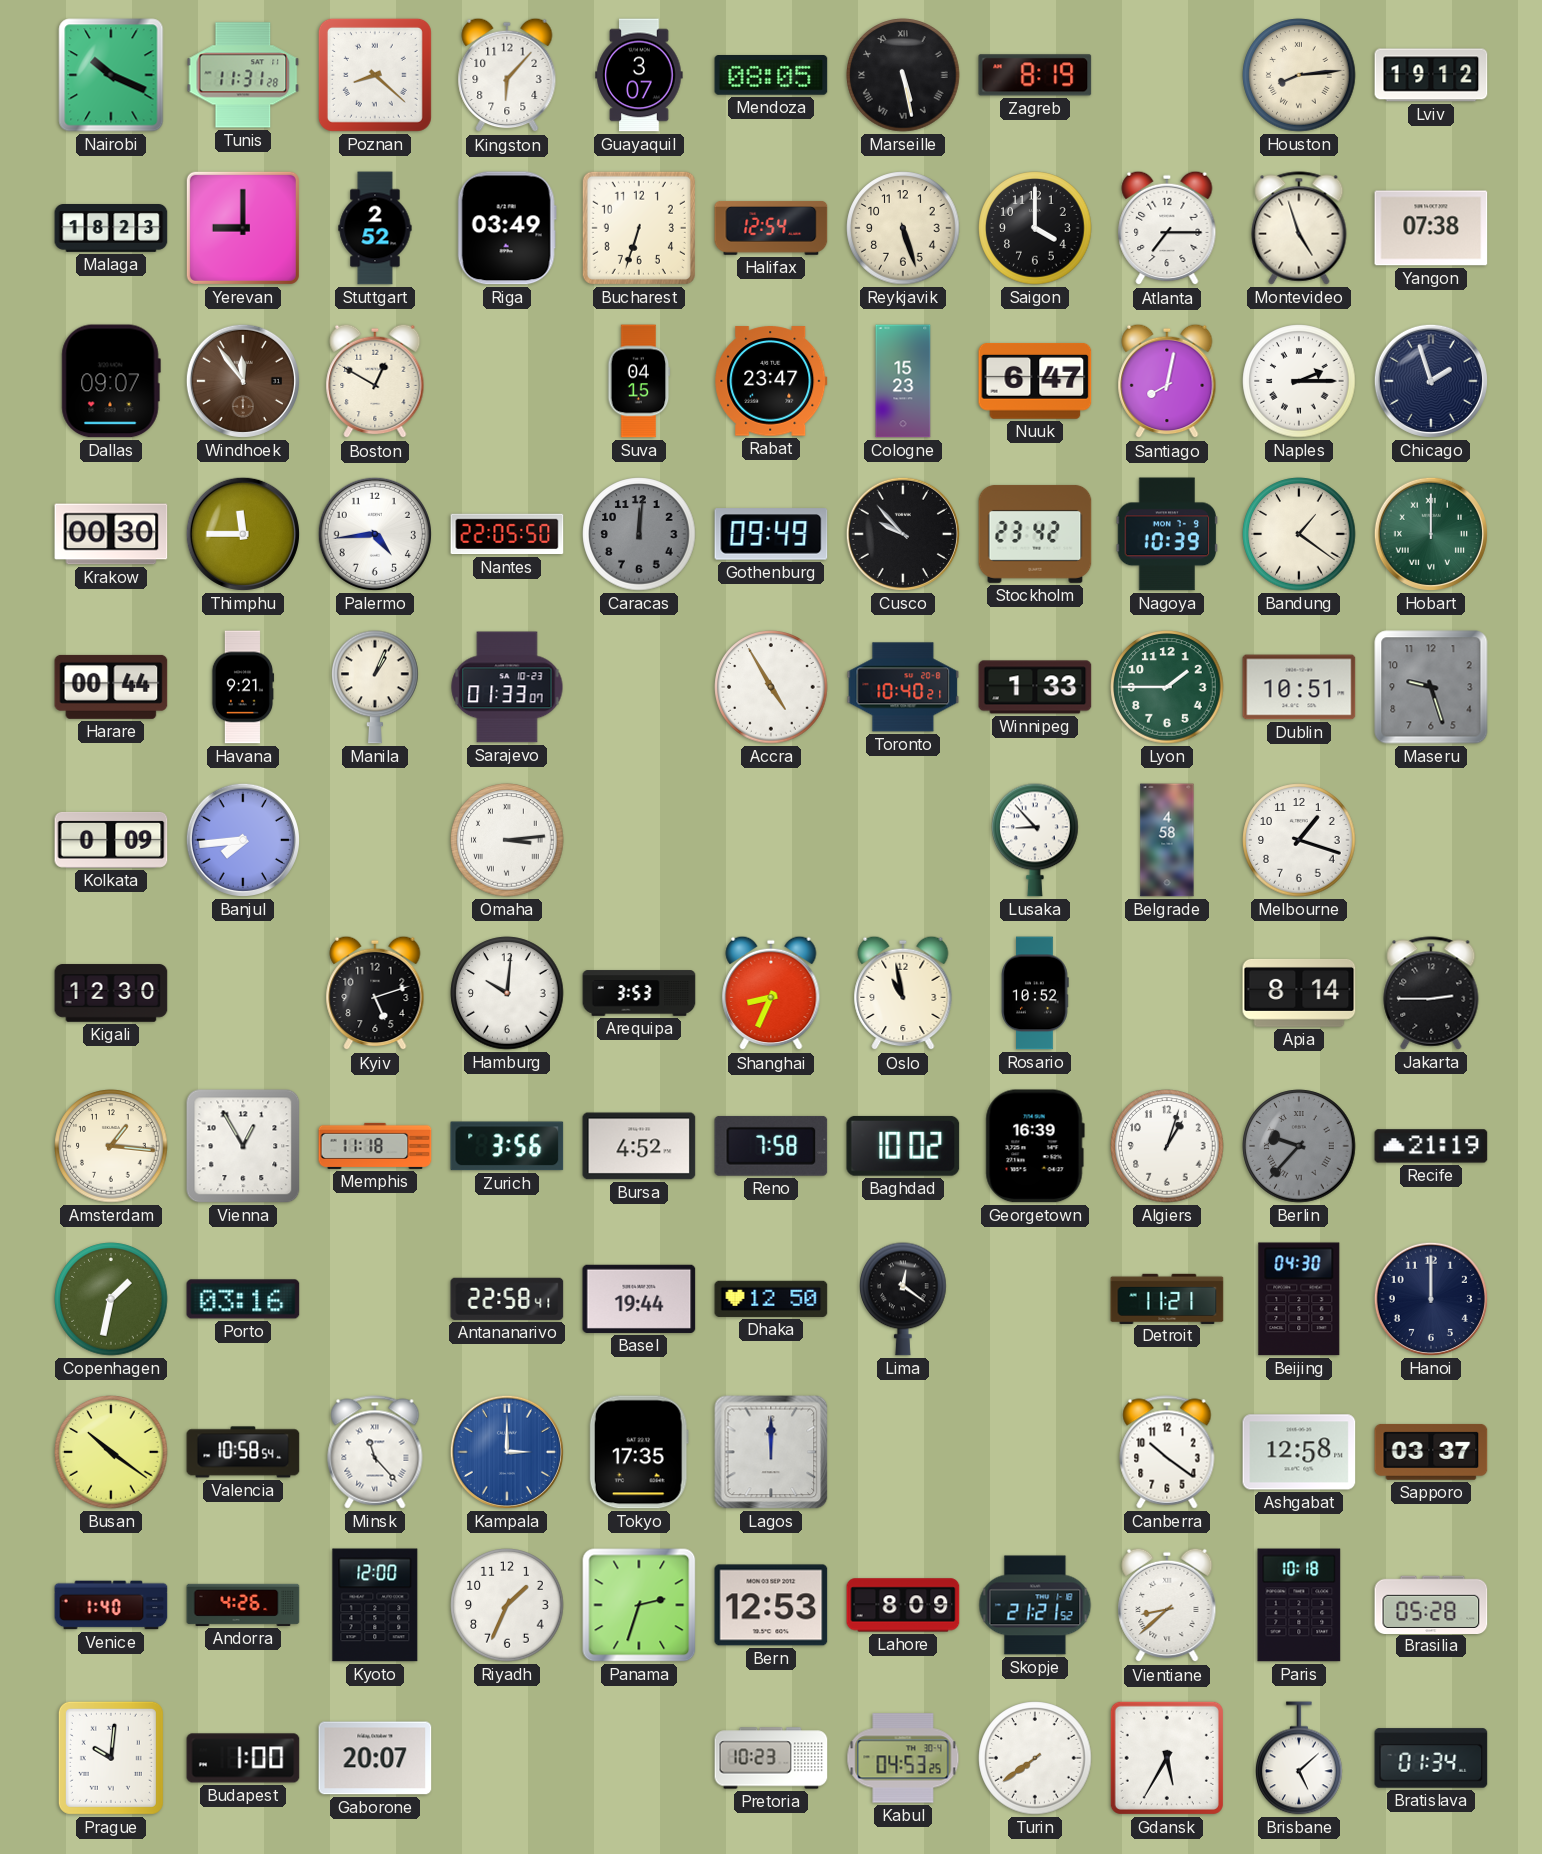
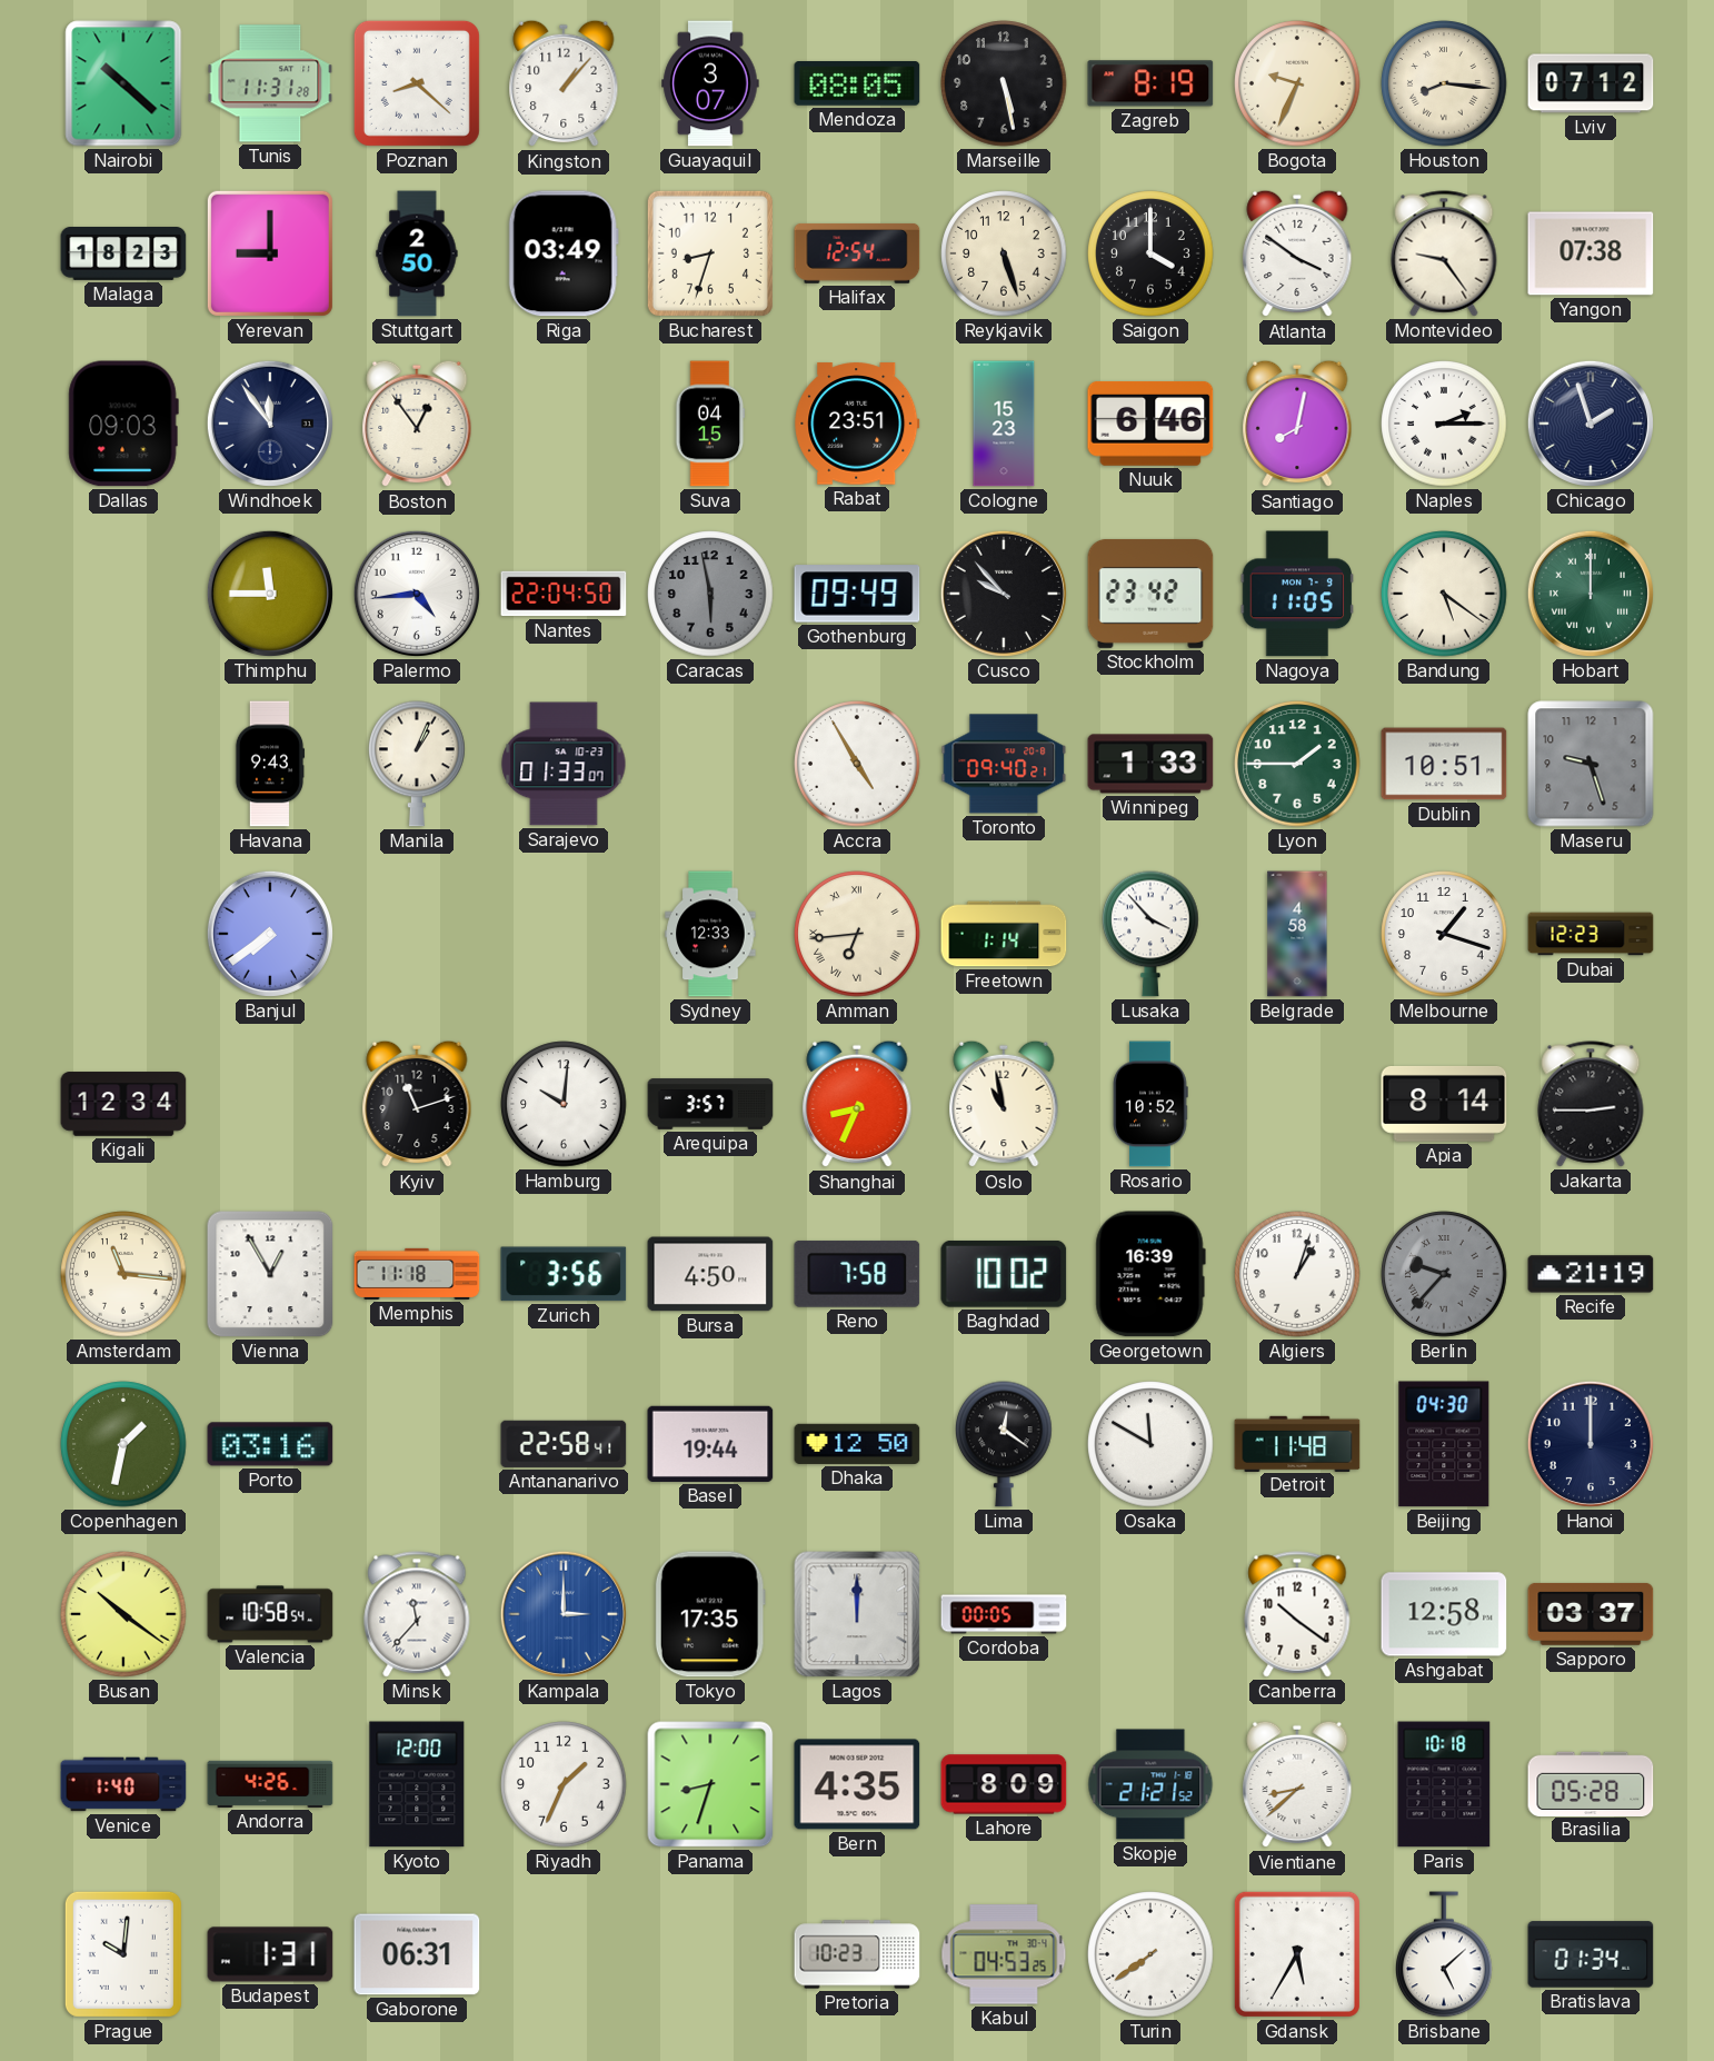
Nairobi: 10:19 -> 10:22 (123, 83)
Kingston: 6:07 -> 1:07 (564, 83)
Marseille numerals: Roman -> Arabic (1004, 83)
Bogota: none -> 9:34 (1297, 83)
Houston: 8:14 -> 8:16 (1444, 83)
Lviv: 19:12 -> 07:12 (1591, 83)
Stuttgart: 2:52 -> 2:50 (417, 253)
Bucharest: 6:33 -> 8:33 (710, 253)
Atlanta: 7:15 -> 3:51 (1297, 253)
Montevideo: 4:57 -> 9:24 (1444, 253)
Dallas: 09:07 -> 09:03 (123, 424)
Windhoek dial: brown -> navy (270, 424)
Boston: 12:50 -> 12:54 (417, 424)
Rabat: 23:47 -> 23:51 (857, 424)
Nuuk: 6:47 -> 6:46 (1150, 424)
Krakow: 00:30 -> none (111, 534)
Nantes: 22:05 -> 22:04 (564, 594)
Caracas: 12:01 -> 5:58 (710, 594)
Nagoya: 10:39 -> 11:05 (1297, 594)
Bandung: 1:21 -> 5:21 (1444, 594)
Harare: 00:44 -> none (111, 687)
Havana: 9:21 -> 9:43 (270, 764)
Toronto: 10:40 -> 09:40 (1004, 764)
Kolkata: 0:09 -> none (111, 840)
Banjul: 7:44 -> 7:39 (270, 934)
Omaha: 3:14 -> none (507, 840)
Sydney: none -> 12:33 (710, 934)
Amman: none -> 6:44 (857, 934)
Freetown: none -> 1:14 (1004, 934)
Lusaka: 8:53 -> 3:53 (1150, 934)
Dubai: none -> 12:23 (1591, 934)
Kigali: 12:30 -> 12:34 (123, 1104)
Kyiv: 5:12 -> 11:12 (417, 1104)
Arequipa: 3:53 -> 3:57 (710, 1104)
Amsterdam: 1:16 -> 11:16 (123, 1274)
Bursa: 4:52 -> 4:50 (710, 1274)
Osaka: none -> 11:50 (1150, 1444)
Detroit: 11:21 -> 11:48 (1297, 1443)
Minsk: 11:23 -> 11:37 (417, 1614)
Cordoba: none -> 00:05 (1004, 1614)
Panama: 2:33 -> 8:33 (710, 1784)
Bern: 12:53 -> 4:35 (857, 1784)
Budapest: 1:00 -> 1:31 (270, 1954)
Gaborone: 20:07 -> 06:31 (417, 1954)
